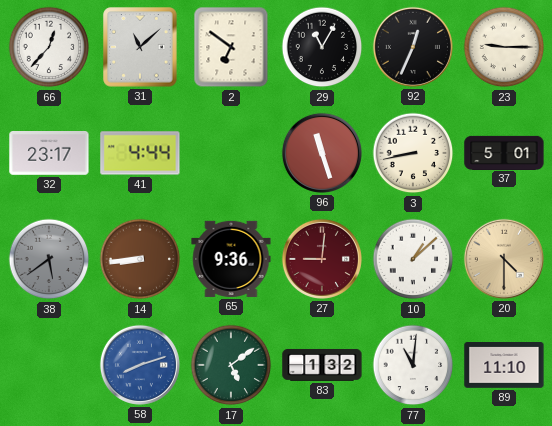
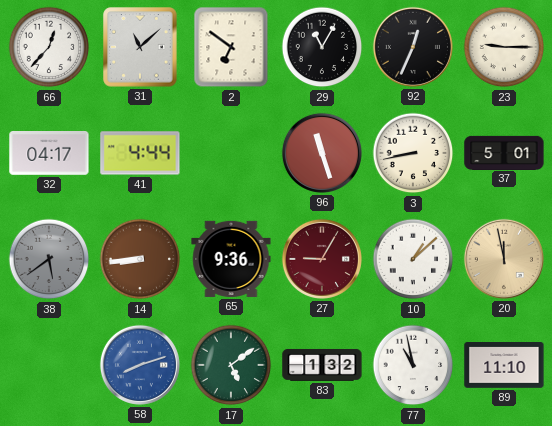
32: 23:17 -> 04:17 (49, 154)
27: 9:01 -> 9:05 (322, 259)
20: 4:30 -> 11:58 (504, 259)
77: 11:01 -> 10:58 (413, 365)
